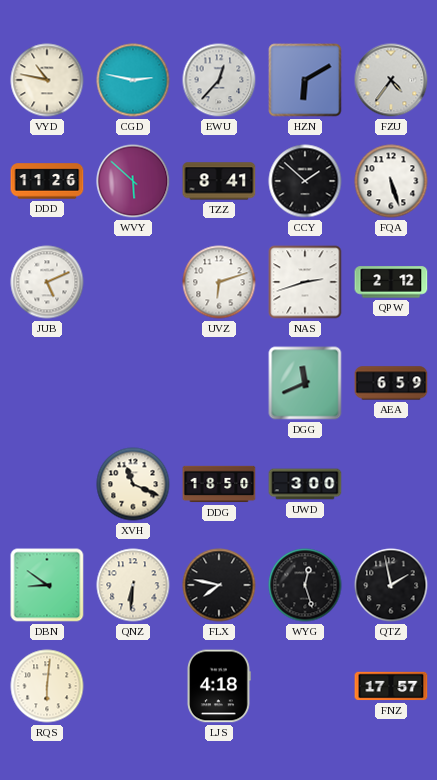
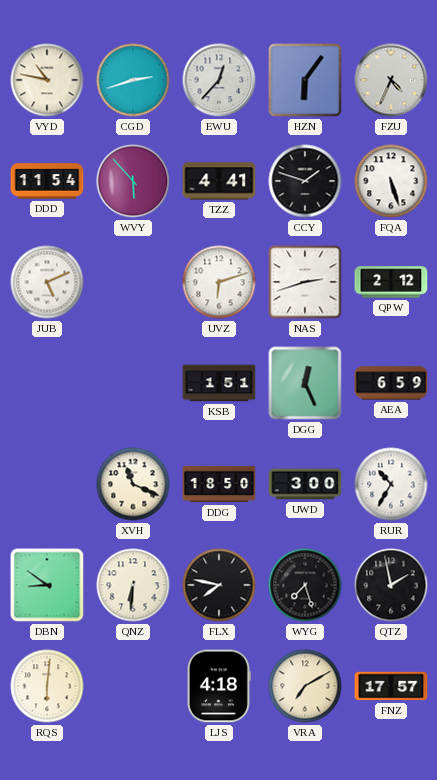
CGD: 2:47 -> 2:42 (133, 80)
HZN: 6:10 -> 6:06 (305, 80)
FZU: 4:36 -> 4:34 (391, 80)
DDD: 11:26 -> 11:54 (47, 181)
WVY: 5:52 -> 5:53 (133, 181)
TZZ: 8:41 -> 4:41 (219, 181)
CCY: 1:52 -> 1:48 (305, 181)
KSB: none -> 1:51 (219, 383)
DGG: 11:41 -> 12:26 (305, 383)
RUR: none -> 10:35 (391, 484)
WYG: 12:27 -> 7:27 (305, 585)
VRA: none -> 7:10 (305, 686)
